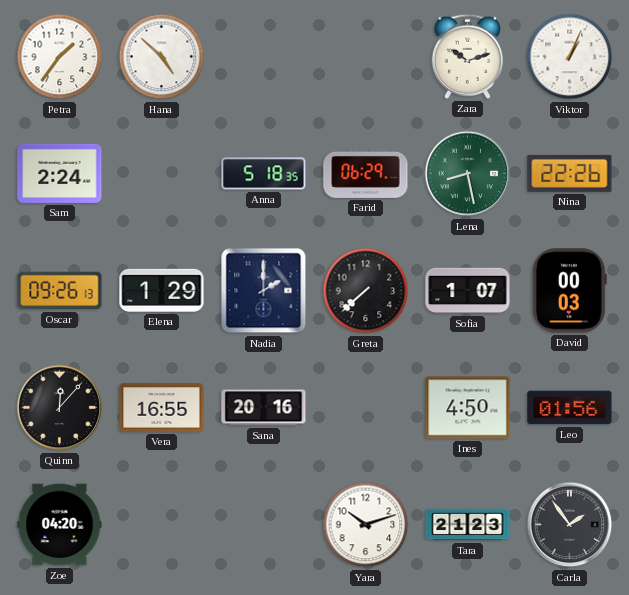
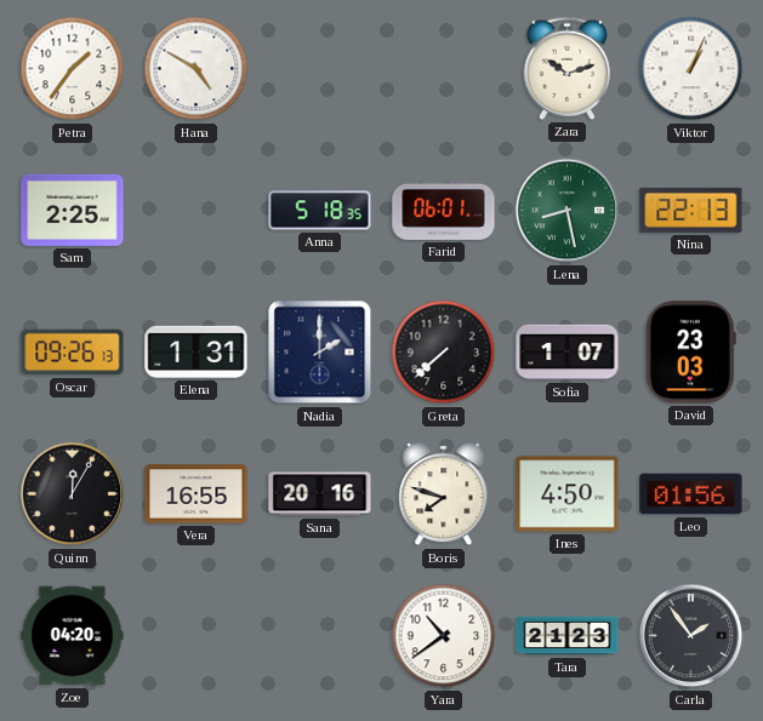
Hana: 4:52 -> 4:50 (197, 69)
Sam: 2:24 -> 2:25 (73, 210)
Farid: 06:29 -> 06:01 (444, 210)
Nina: 22:26 -> 22:13 (691, 210)
Elena: 1:29 -> 1:31 (197, 351)
David: 00:03 -> 23:03 (690, 353)
Quinn: 12:07 -> 12:05 (73, 494)
Boris: none -> 7:48 (444, 494)
Yara: 10:12 -> 10:39 (444, 636)
